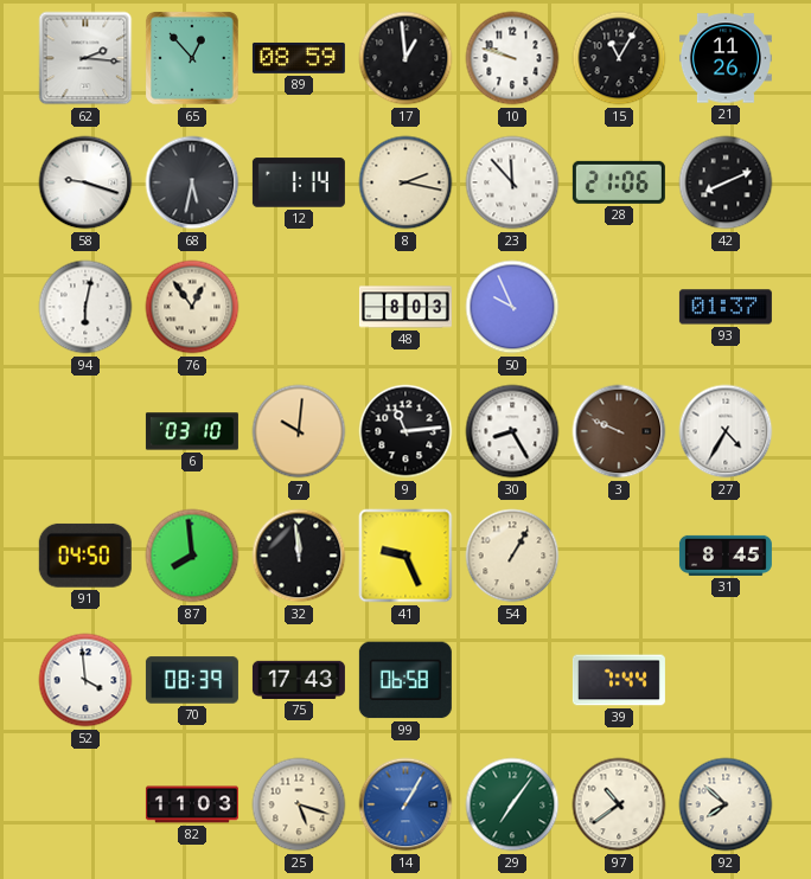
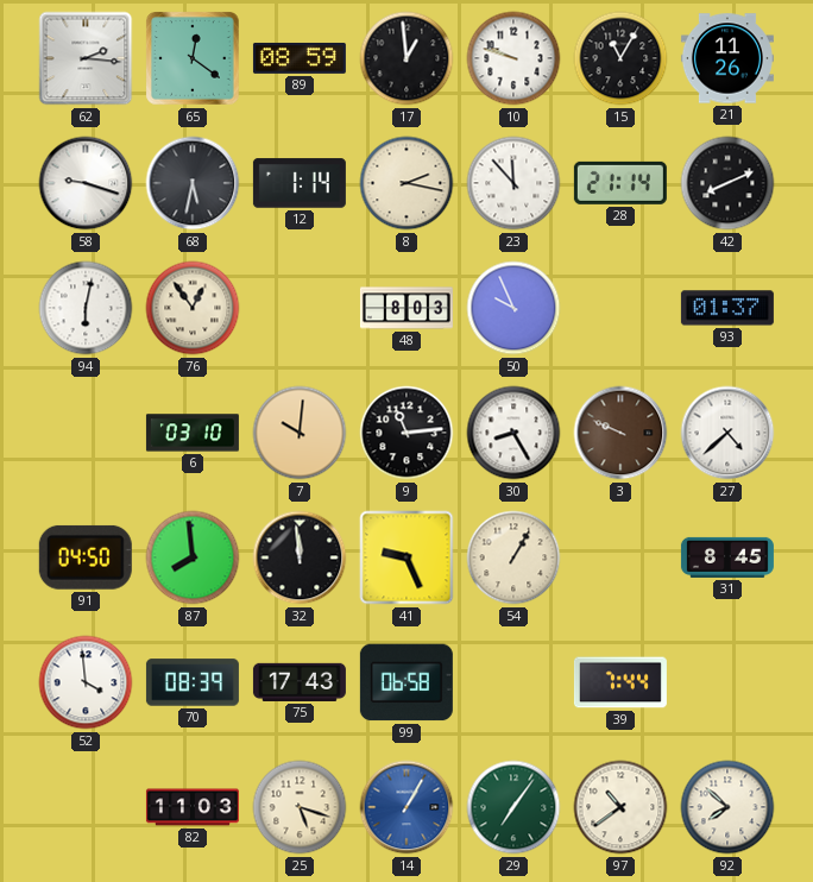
65: 12:53 -> 12:21 (193, 58)
28: 21:06 -> 21:14 (620, 183)
27: 4:35 -> 4:38 (727, 433)
